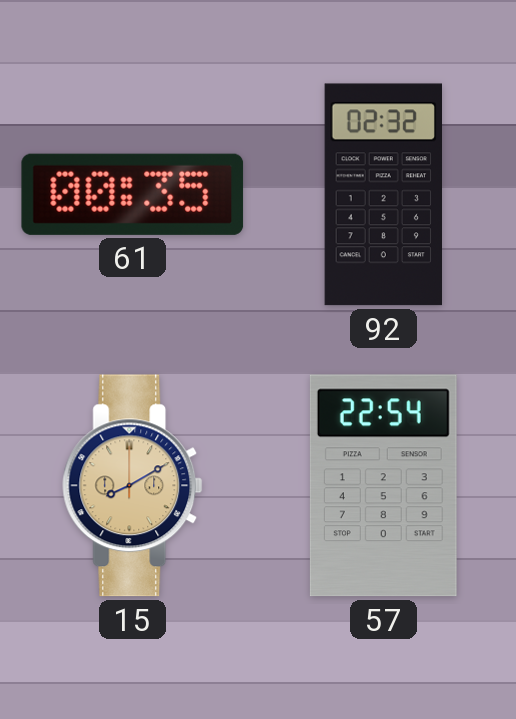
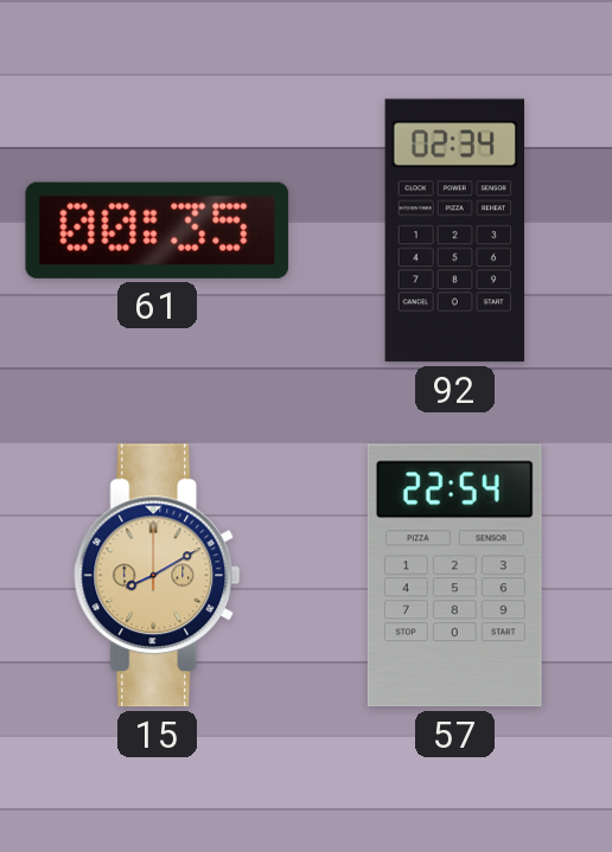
92: 02:32 -> 02:34 (454, 231)
